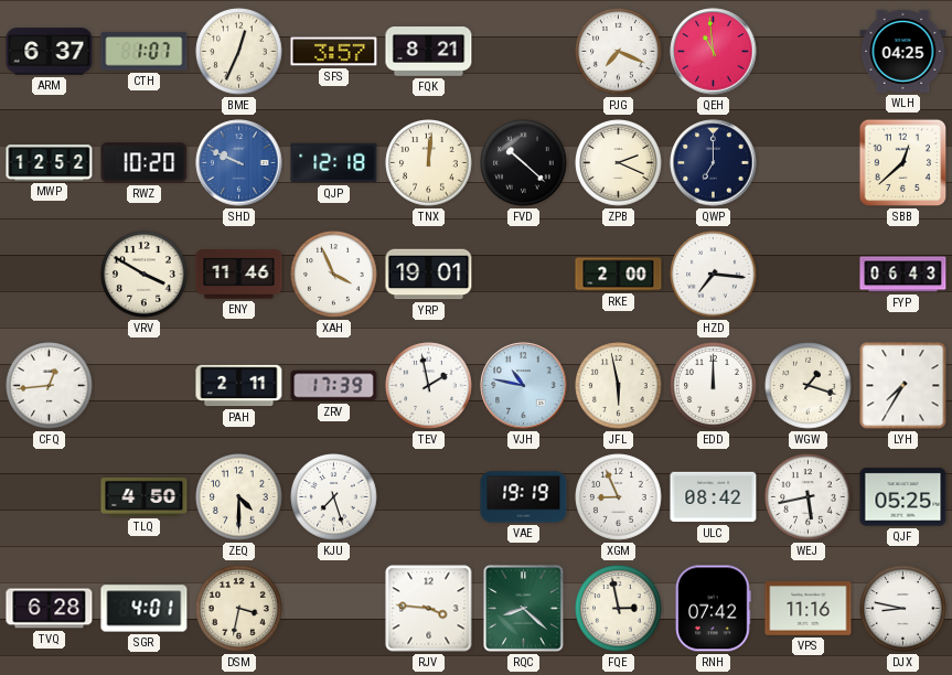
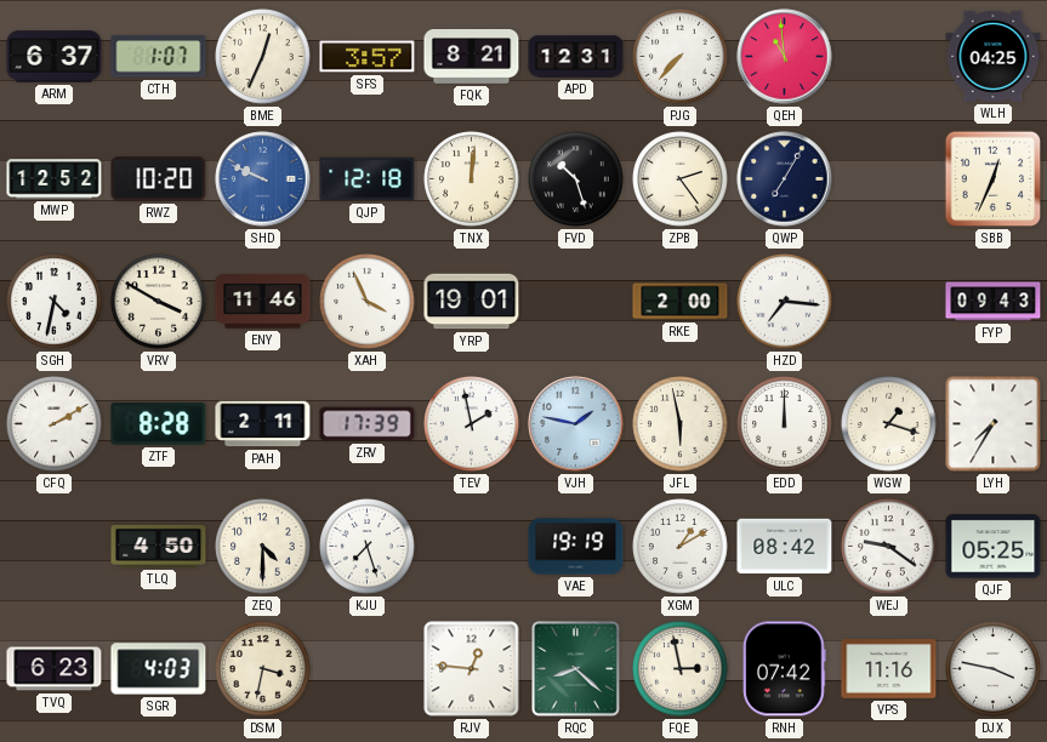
APD: none -> 12:31 (576, 57)
PJG: 7:19 -> 7:37 (681, 57)
FVD: 10:22 -> 10:27 (576, 179)
ZPB: 2:19 -> 2:24 (681, 179)
QWP: 7:00 -> 7:05 (785, 179)
SBB: 12:38 -> 12:34 (994, 179)
SGH: none -> 4:32 (55, 302)
FYP: 06:43 -> 09:43 (994, 302)
CFQ: 12:44 -> 2:10 (55, 424)
ZTF: none -> 8:28 (159, 424)
VJH: 10:47 -> 1:47 (576, 424)
XGM: 8:56 -> 1:10 (681, 547)
WEJ: 5:43 -> 9:21 (889, 547)
TVQ: 6:28 -> 6:23 (55, 669)
SGR: 4:01 -> 4:03 (159, 669)
RJV: 3:46 -> 12:46 (472, 669)
DJX: 8:47 -> 3:47 (994, 669)
